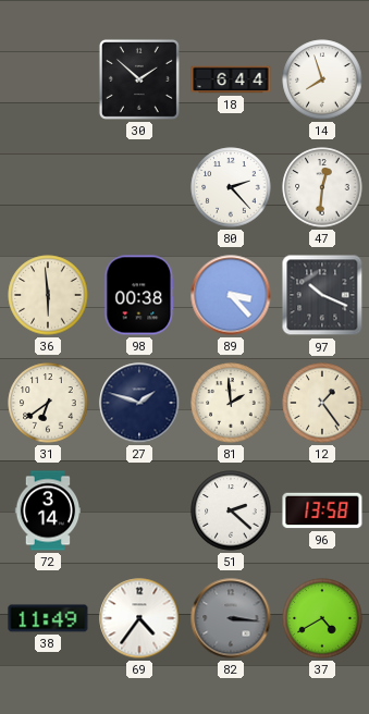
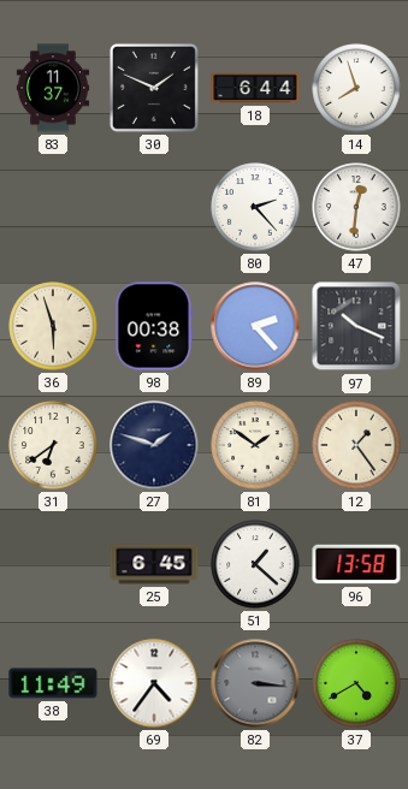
83: none -> 11:37 (53, 88)
30: 1:52 -> 1:49 (154, 88)
36: 5:59 -> 5:57 (53, 326)
89: 3:23 -> 2:23 (255, 326)
81: 1:59 -> 1:51 (255, 445)
72: 3:14 -> none (48, 510)
25: none -> 6:45 (154, 564)
51: 2:22 -> 1:22 (255, 564)
